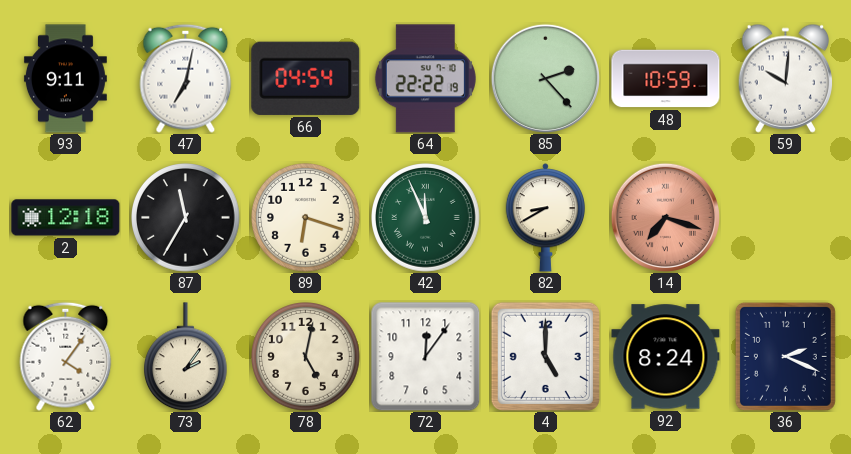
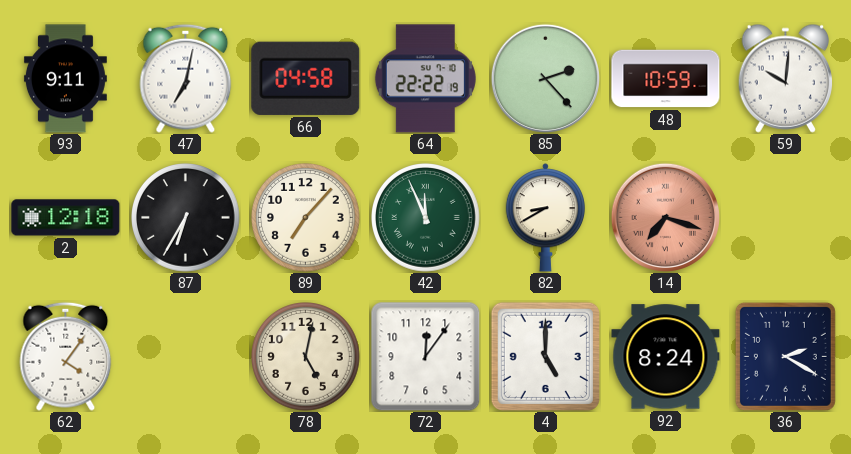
66: 04:54 -> 04:58 (306, 78)
87: 11:35 -> 6:35 (186, 218)
89: 6:18 -> 7:07 (306, 218)
73: 2:06 -> none (186, 357)
36: 2:19 -> 2:20 (785, 356)
